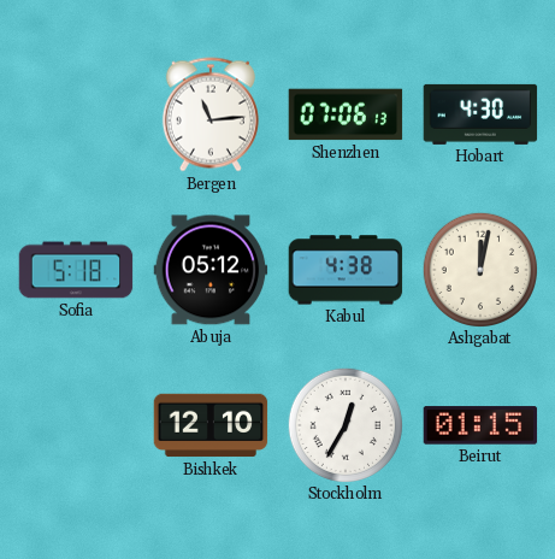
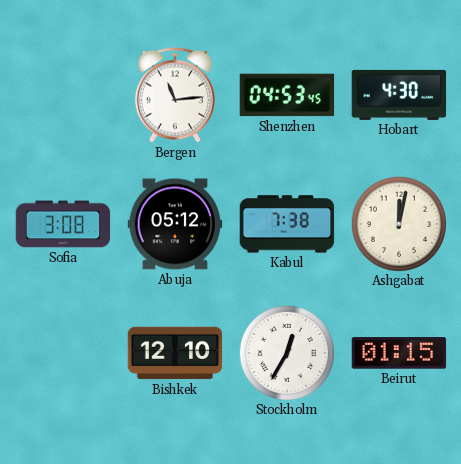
Shenzhen: 07:06 -> 04:53 (287, 95)
Sofia: 5:18 -> 3:08 (63, 224)
Kabul: 4:38 -> 7:38 (287, 224)
